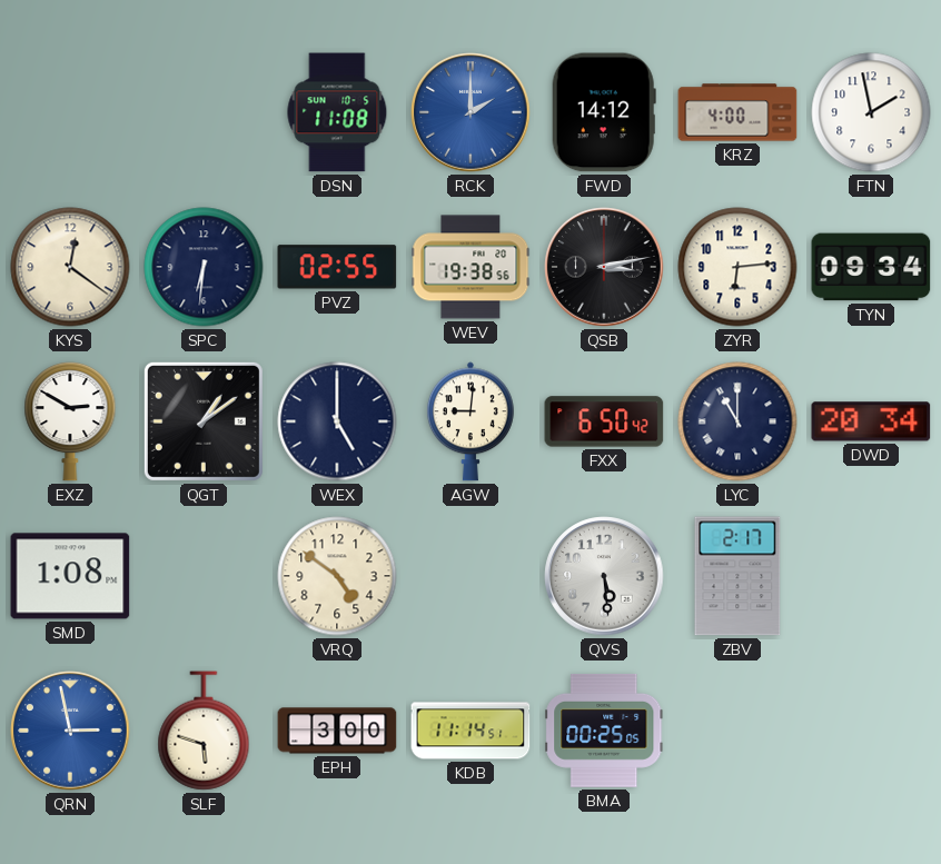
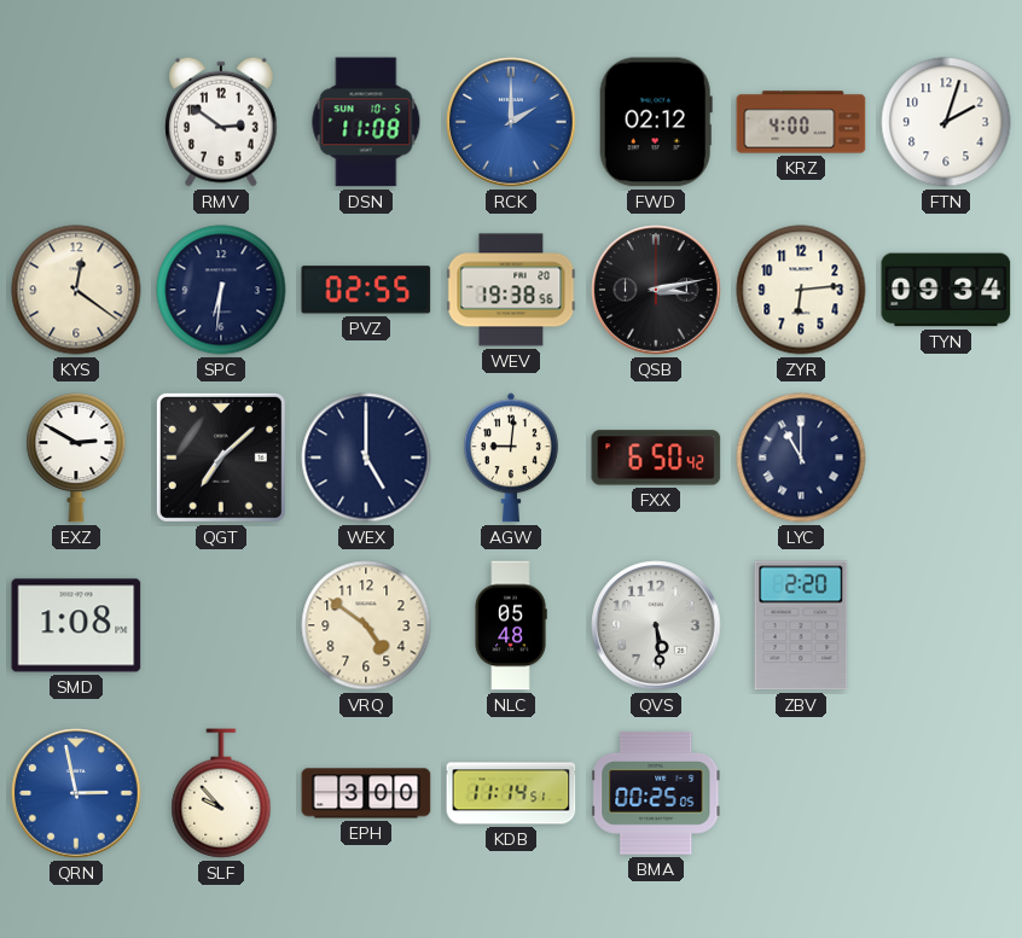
RMV: none -> 2:51 (222, 122)
FWD: 14:12 -> 02:12 (656, 122)
FTN: 1:58 -> 2:03 (946, 122)
QGT: 1:09 -> 7:08 (221, 458)
DWD: 20:34 -> none (871, 421)
NLC: none -> 05:48 (511, 625)
ZBV: 2:17 -> 2:20 (801, 625)
SLF: 5:48 -> 9:53 (221, 793)
